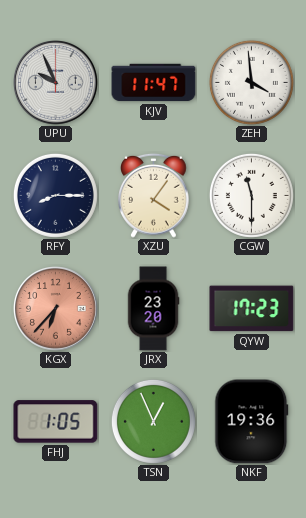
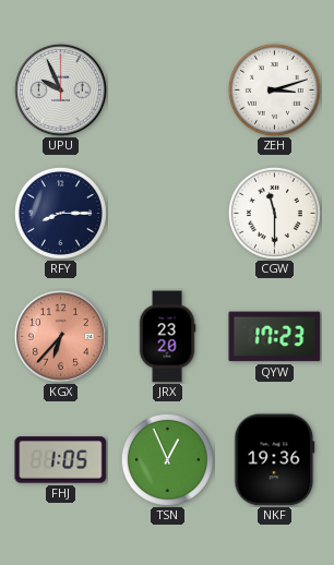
KJV: 11:47 -> none (154, 83)
ZEH: 3:59 -> 3:12 (274, 89)
XZU: 4:06 -> none (154, 195)
